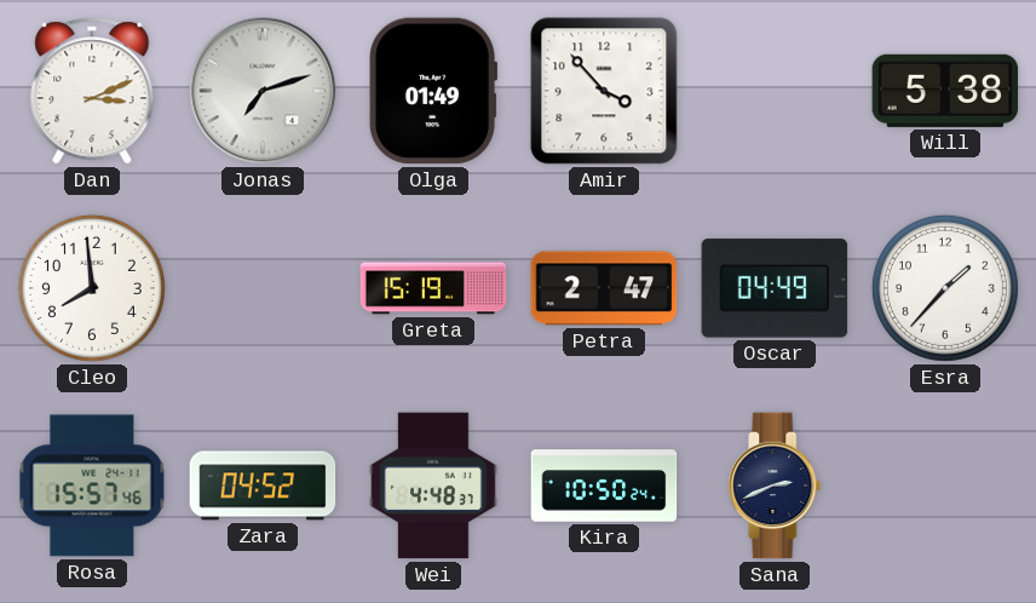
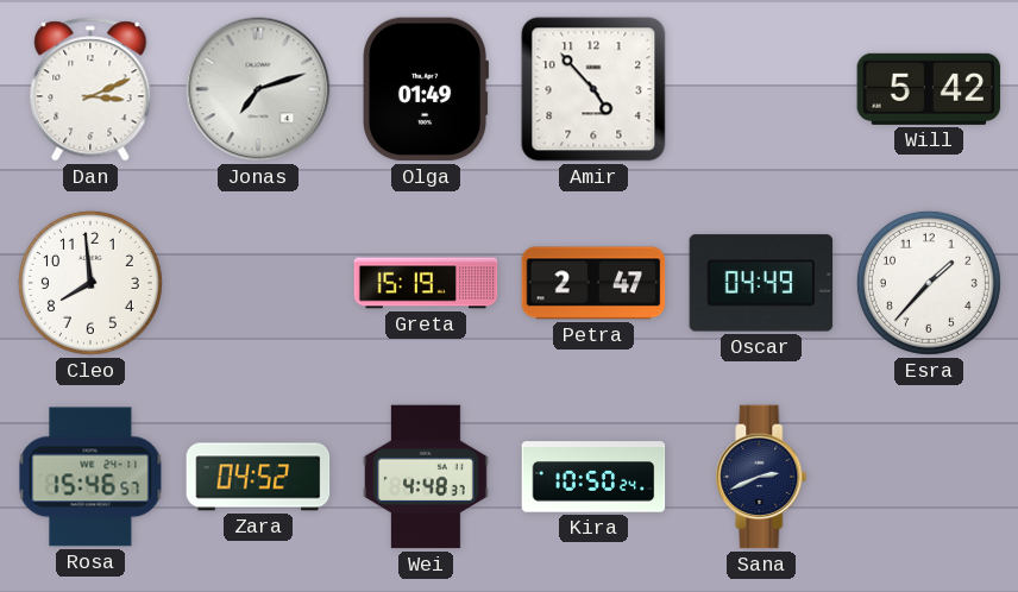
Amir: 3:53 -> 4:53 (593, 89)
Will: 5:38 -> 5:42 (929, 89)
Rosa: 15:57 -> 15:46 (90, 477)
